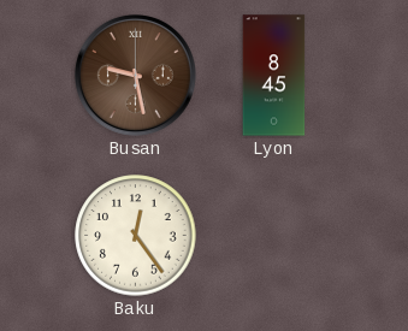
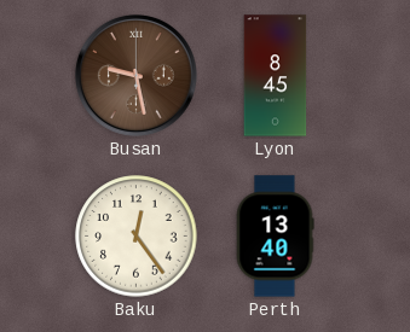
Perth: none -> 13:40 (275, 237)
